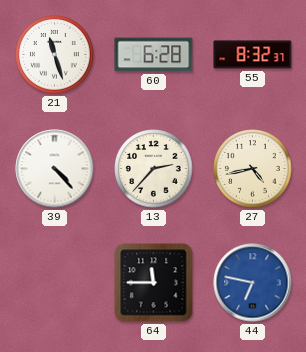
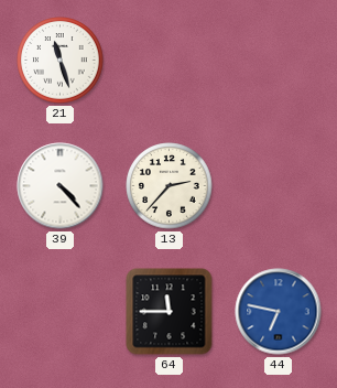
60: 6:28 -> none (154, 55)
55: 8:32 -> none (253, 55)
27: 4:43 -> none (253, 169)
